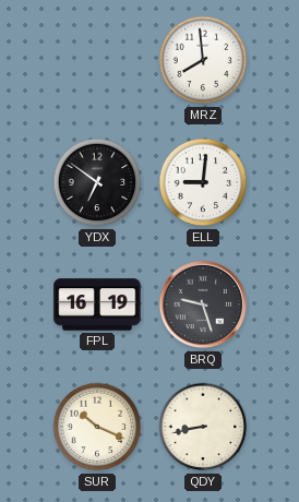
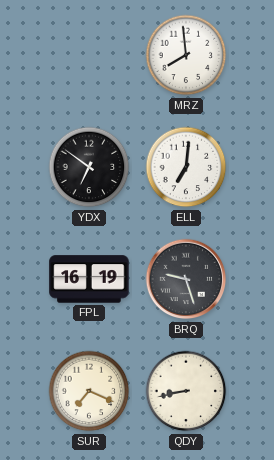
ELL: 9:01 -> 7:01 (186, 167)
SUR: 10:19 -> 7:19 (89, 391)
